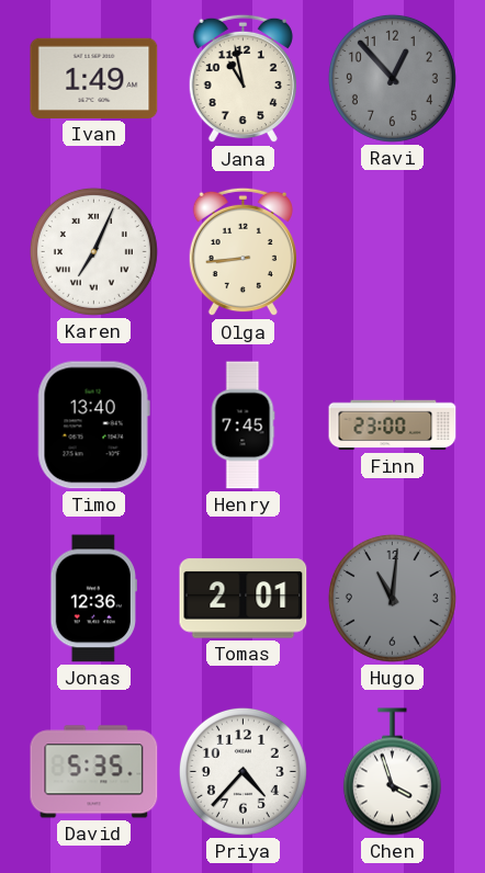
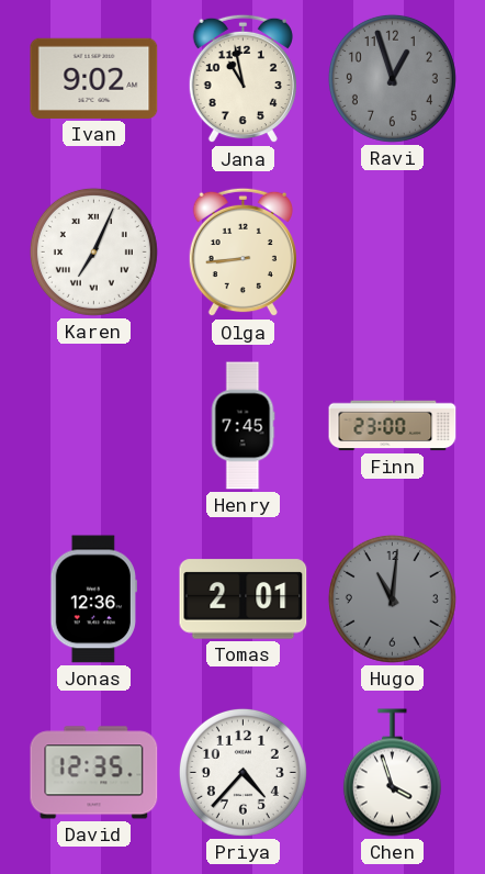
Ivan: 1:49 -> 9:02 (94, 78)
Ravi: 12:53 -> 12:57 (392, 78)
Timo: 13:40 -> none (93, 426)
David: 5:35 -> 12:35 (94, 773)
